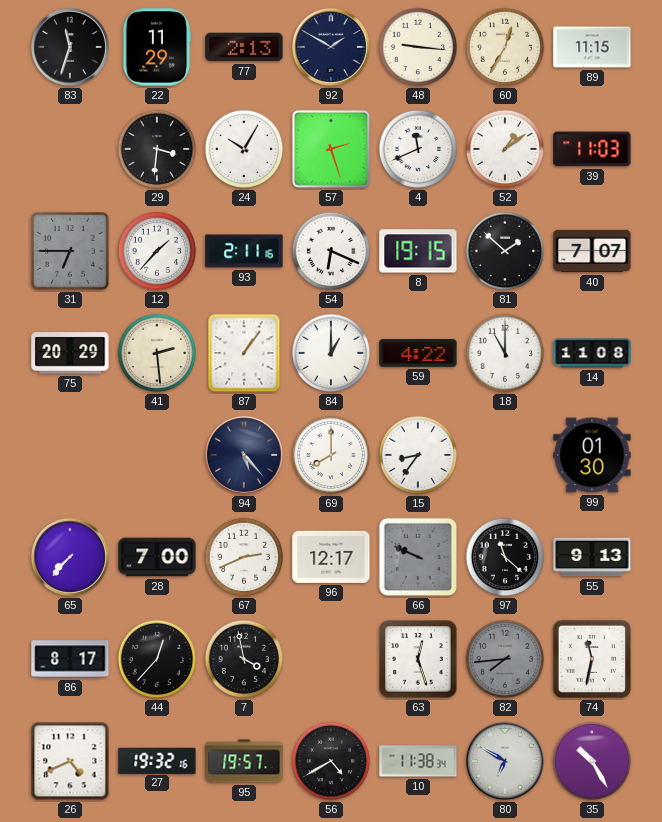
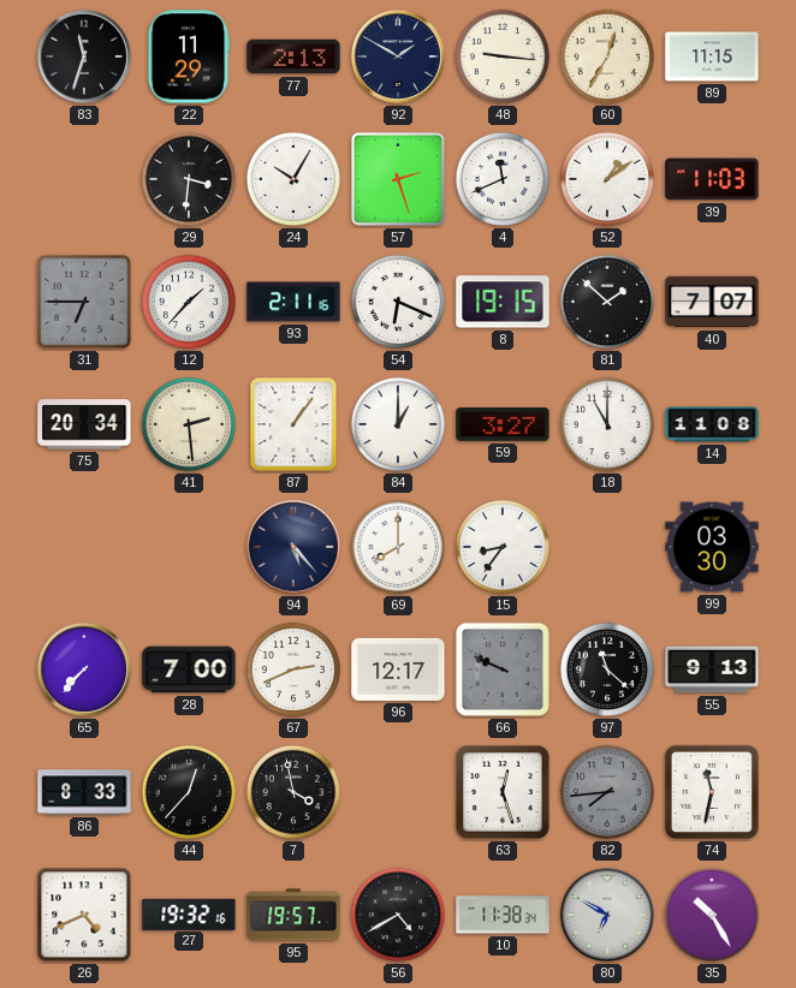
75: 20:29 -> 20:34 (84, 424)
59: 4:22 -> 3:27 (503, 424)
99: 01:30 -> 03:30 (712, 547)
86: 8:17 -> 8:33 (84, 792)
